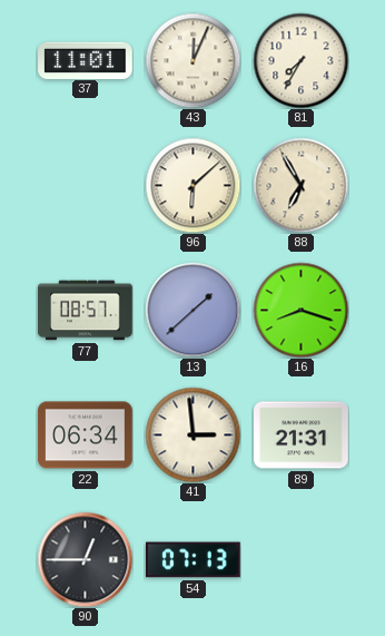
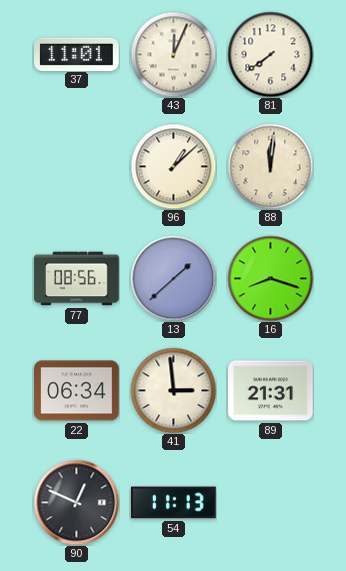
81: 7:35 -> 7:39 (270, 54)
96: 6:08 -> 1:08 (173, 166)
88: 6:55 -> 12:01 (270, 166)
77: 08:57 -> 08:56 (77, 279)
90: 12:45 -> 12:49 (76, 502)
54: 07:13 -> 11:13 (174, 503)
